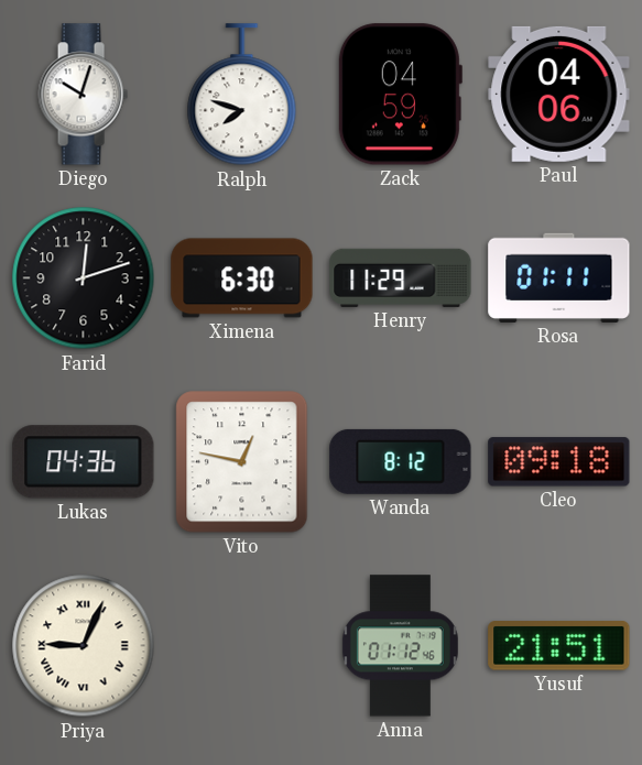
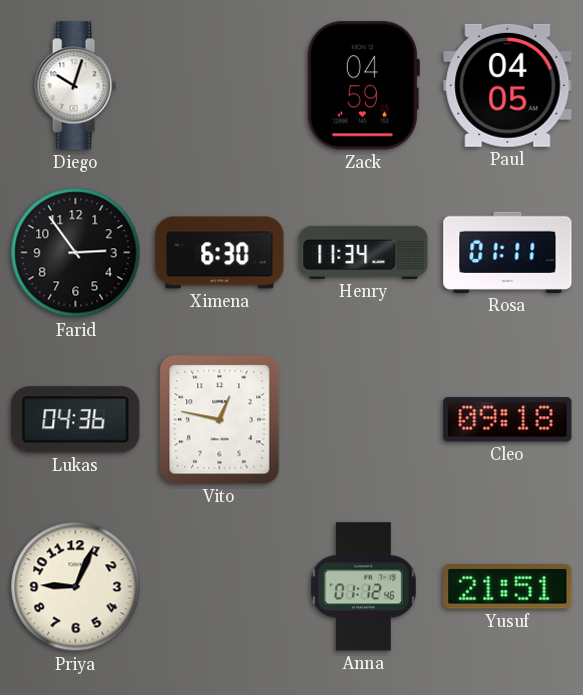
Ralph: 7:48 -> none (242, 95)
Paul: 04:06 -> 04:05 (508, 85)
Farid: 12:12 -> 2:54 (76, 253)
Henry: 11:29 -> 11:34 (364, 252)
Wanda: 8:12 -> none (401, 461)
Priya numerals: Roman -> Arabic (76, 587)
